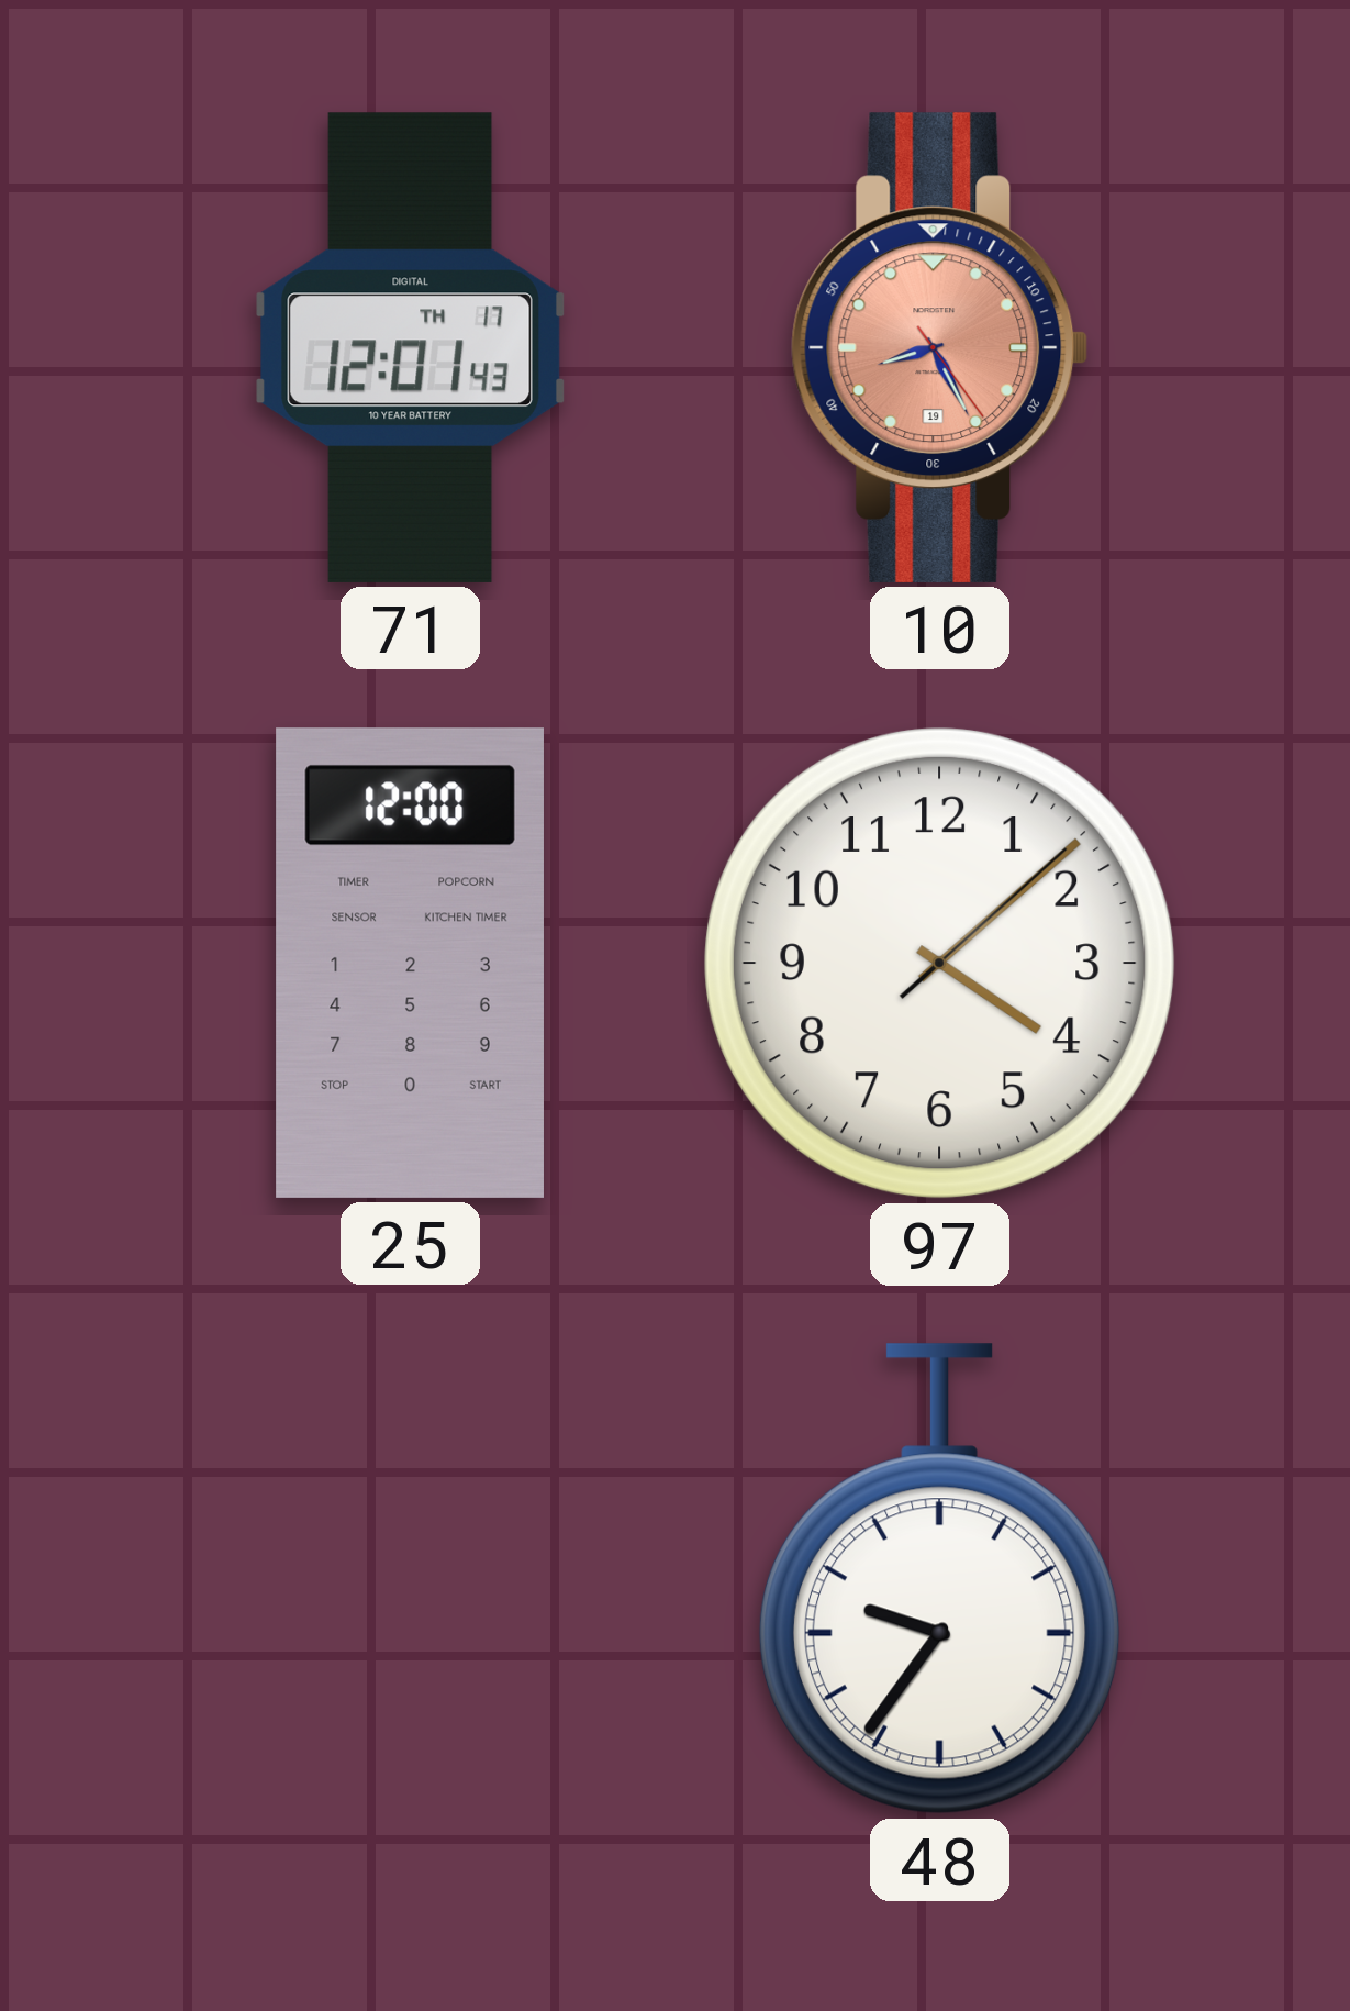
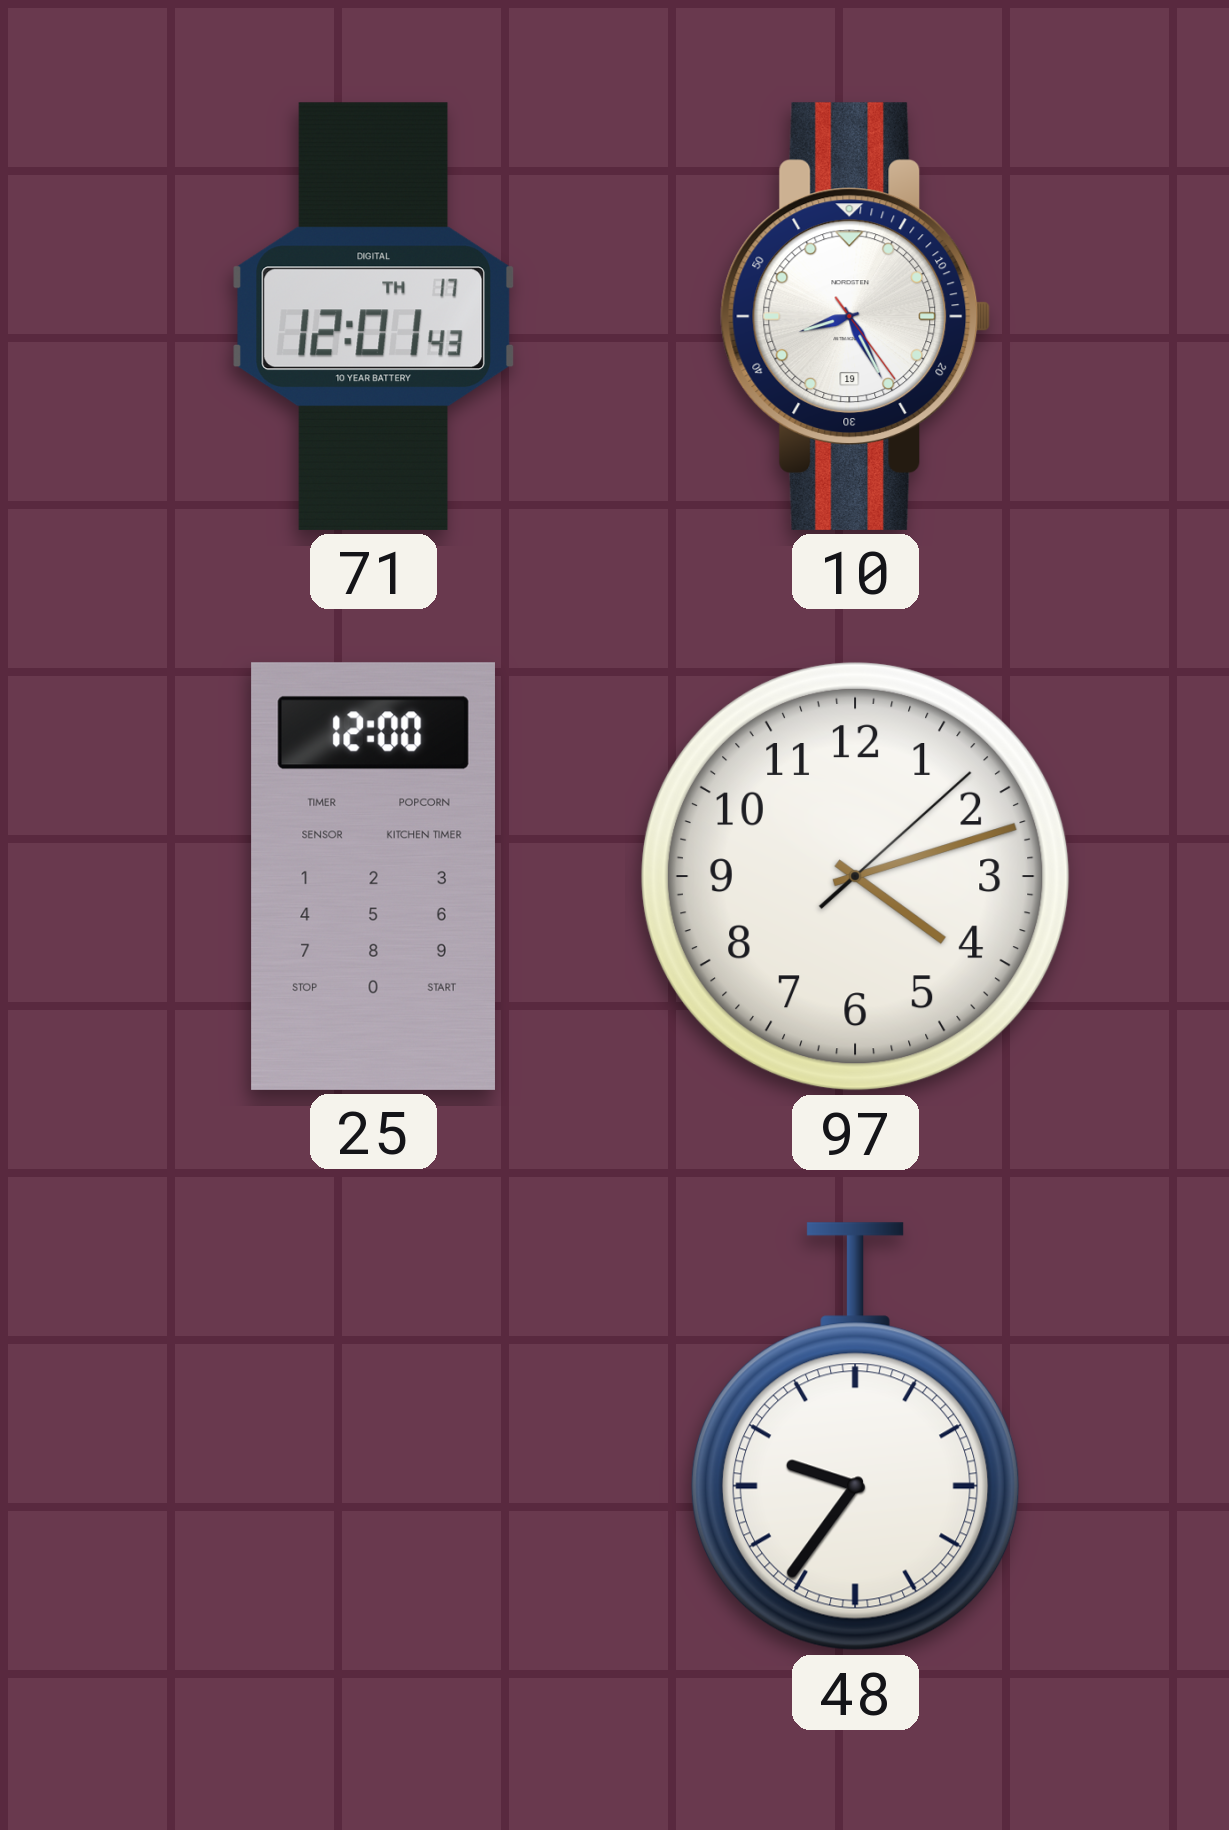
10 dial: salmon -> white (856, 316)
97: 4:08 -> 4:12 (855, 876)
